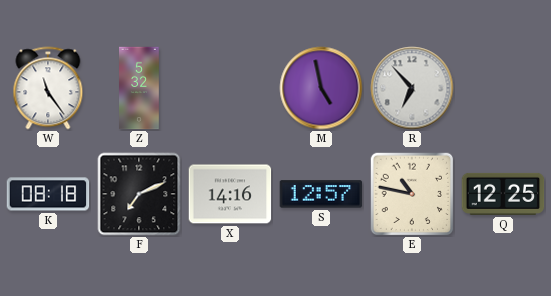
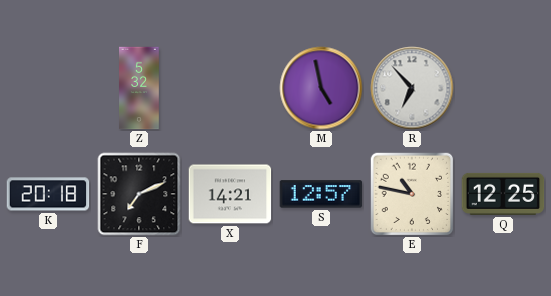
W: 11:24 -> none (48, 88)
K: 08:18 -> 20:18 (48, 194)
X: 14:16 -> 14:21 (230, 194)
